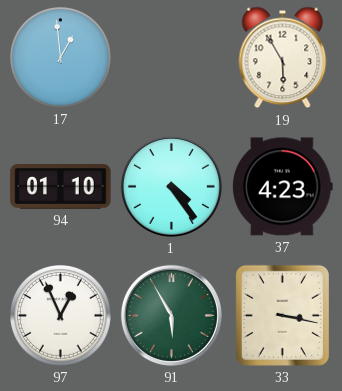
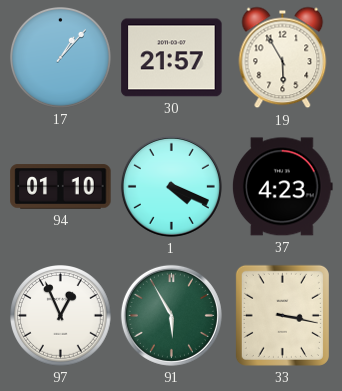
17: 12:59 -> 1:07 (61, 58)
30: none -> 21:57 (172, 58)
1: 4:24 -> 4:19 (171, 186)
